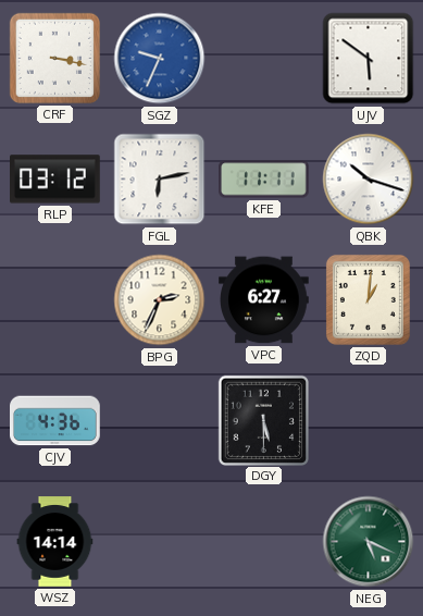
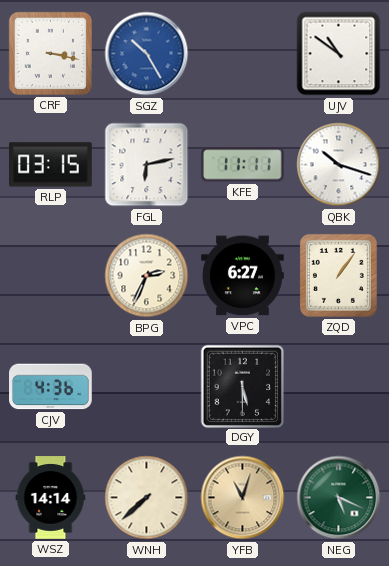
SGZ: 9:34 -> 10:25 (147, 54)
UJV: 5:51 -> 10:51 (339, 54)
RLP: 03:12 -> 03:15 (51, 165)
ZQD: 1:01 -> 1:06 (338, 275)
WNH: none -> 7:38 (147, 498)
YFB: none -> 11:03 (243, 498)
